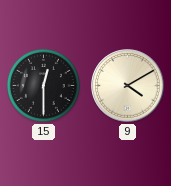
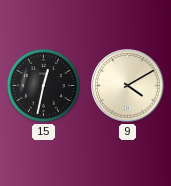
15: 12:30 -> 12:32 (43, 85)
